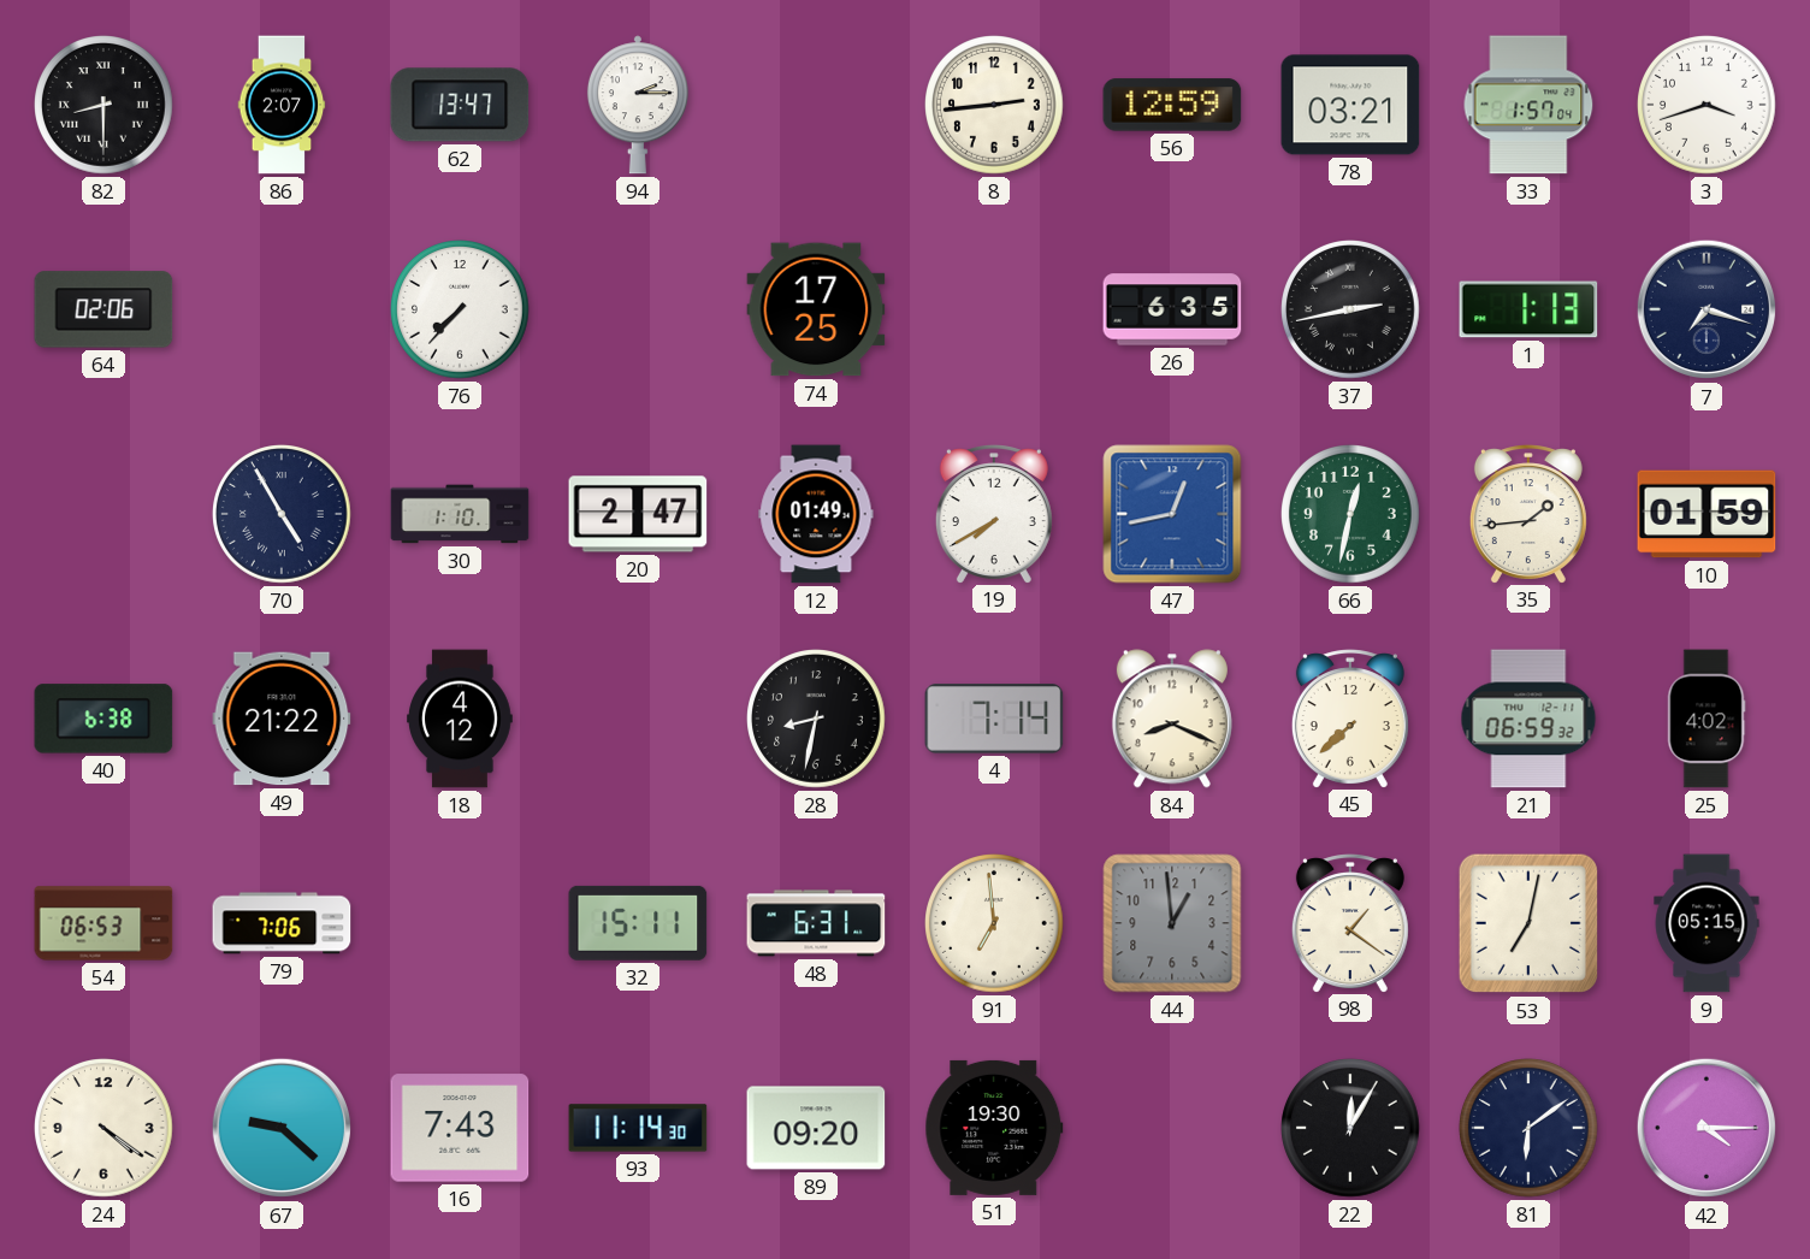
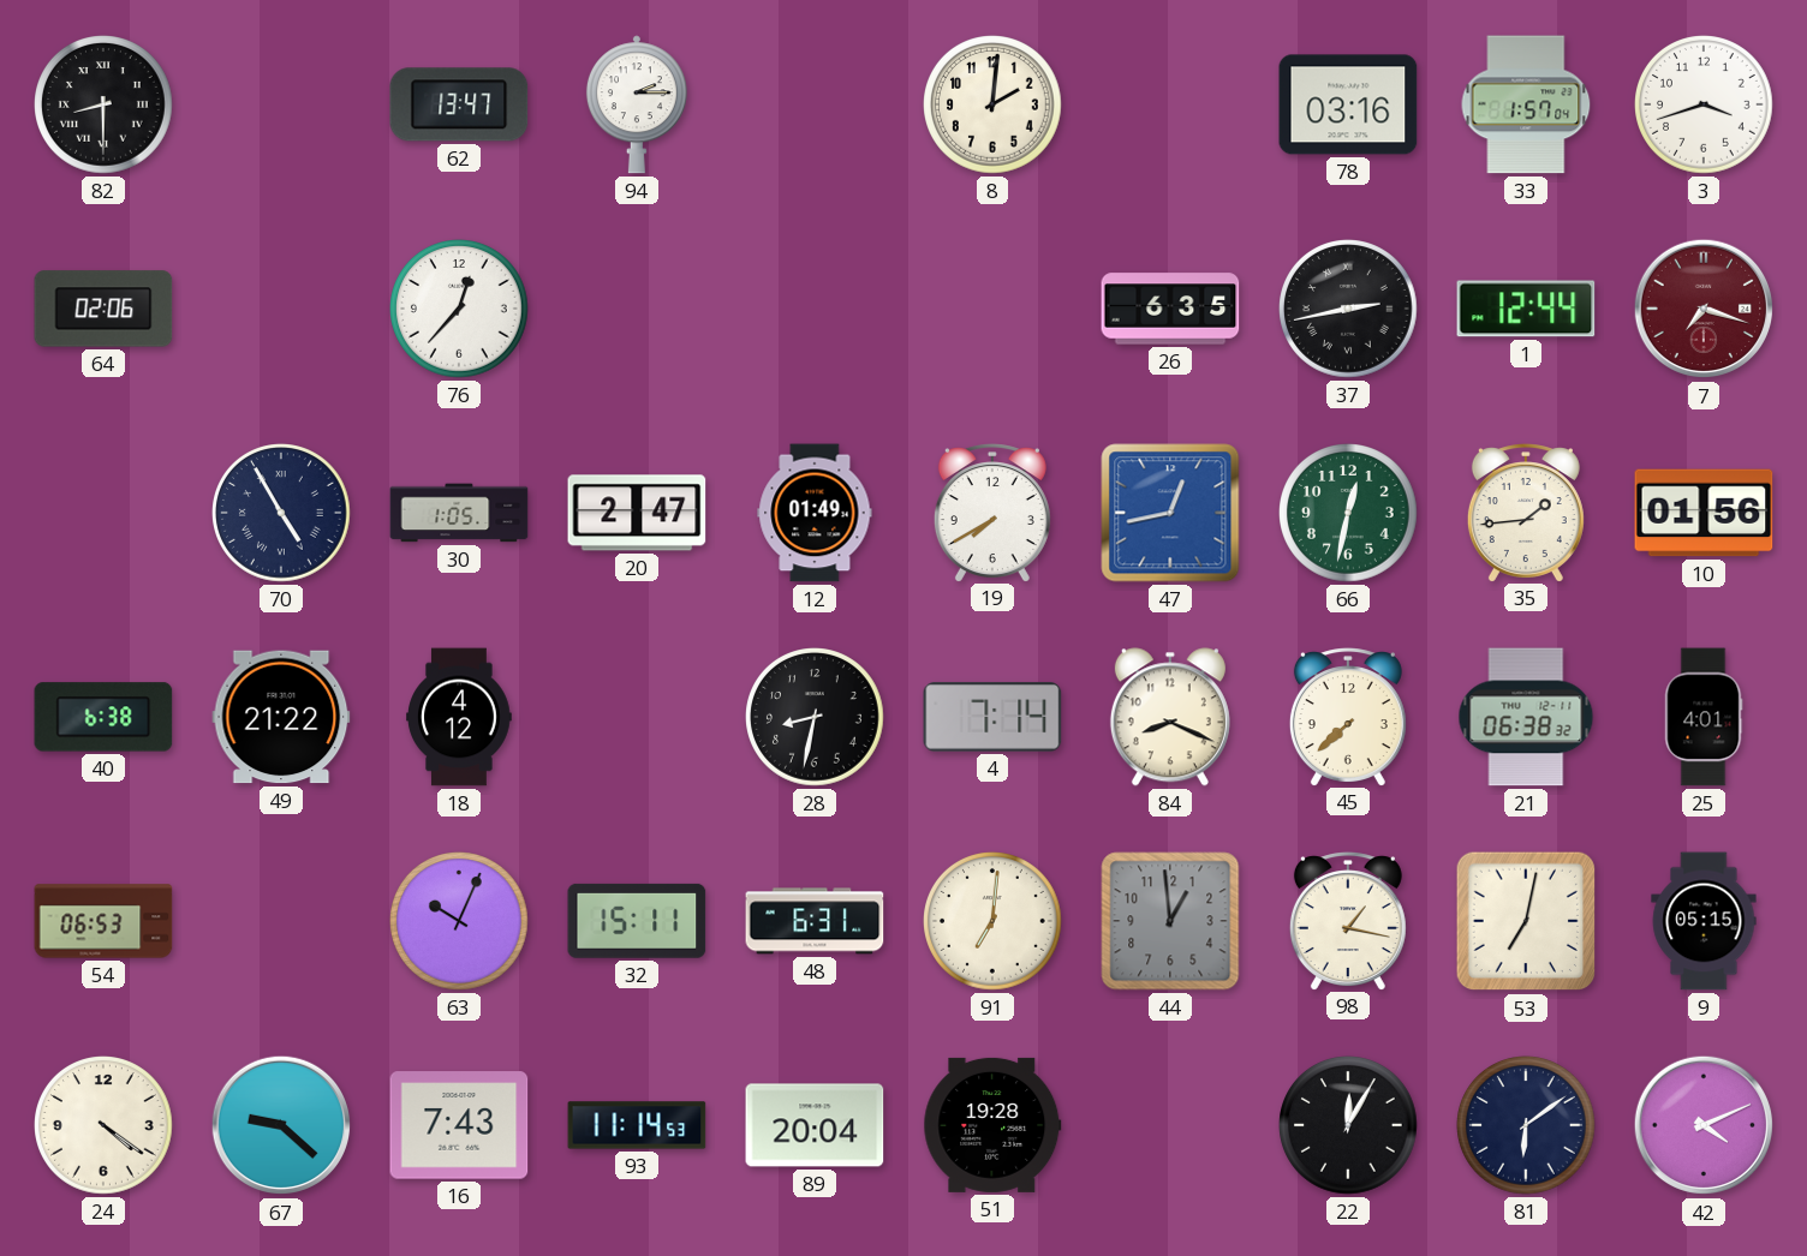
86: 2:07 -> none (282, 105)
8: 2:44 -> 2:01 (994, 106)
56: 12:59 -> none (1172, 105)
78: 03:21 -> 03:16 (1348, 104)
76: 7:37 -> 12:37 (460, 310)
74: 17:25 -> none (816, 309)
1: 1:13 -> 12:44 (1526, 309)
7 dial: navy -> burgundy (1704, 309)
30: 1:10 -> 1:05 (459, 513)
10: 01:59 -> 01:56 (1704, 513)
21: 06:59 -> 06:38 (1526, 717)
25: 4:02 -> 4:01 (1704, 717)
79: 7:06 -> none (282, 923)
63: none -> 10:04 (460, 922)
91: 6:59 -> 7:01 (994, 922)
98: 1:21 -> 1:17 (1348, 921)
93: 11:14:30 -> 11:14:53 (637, 1125)
89: 09:20 -> 20:04 (815, 1125)
51: 19:30 -> 19:28 (992, 1125)
42: 4:15 -> 4:11 (1704, 1125)
